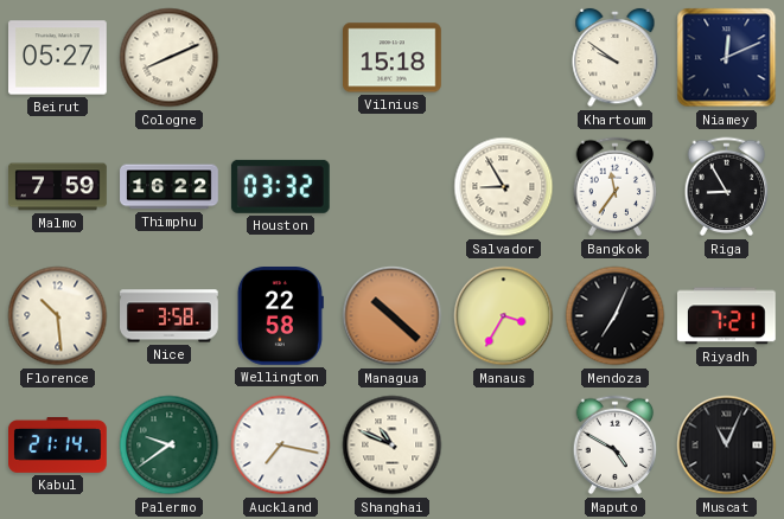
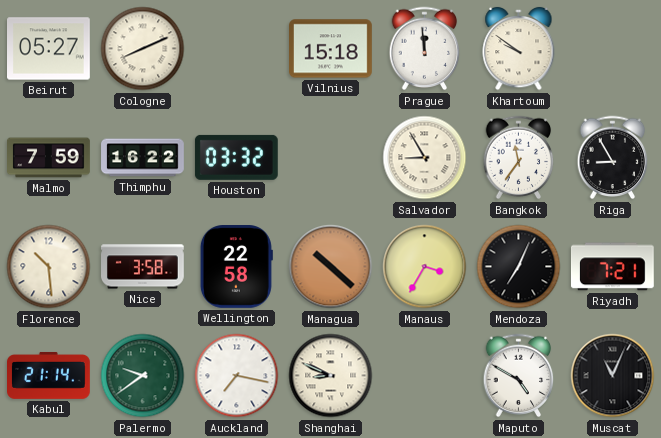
Prague: none -> 11:59 (425, 49)
Niamey: 12:11 -> none (727, 58)
Shanghai: 10:49 -> 8:49 (331, 376)
